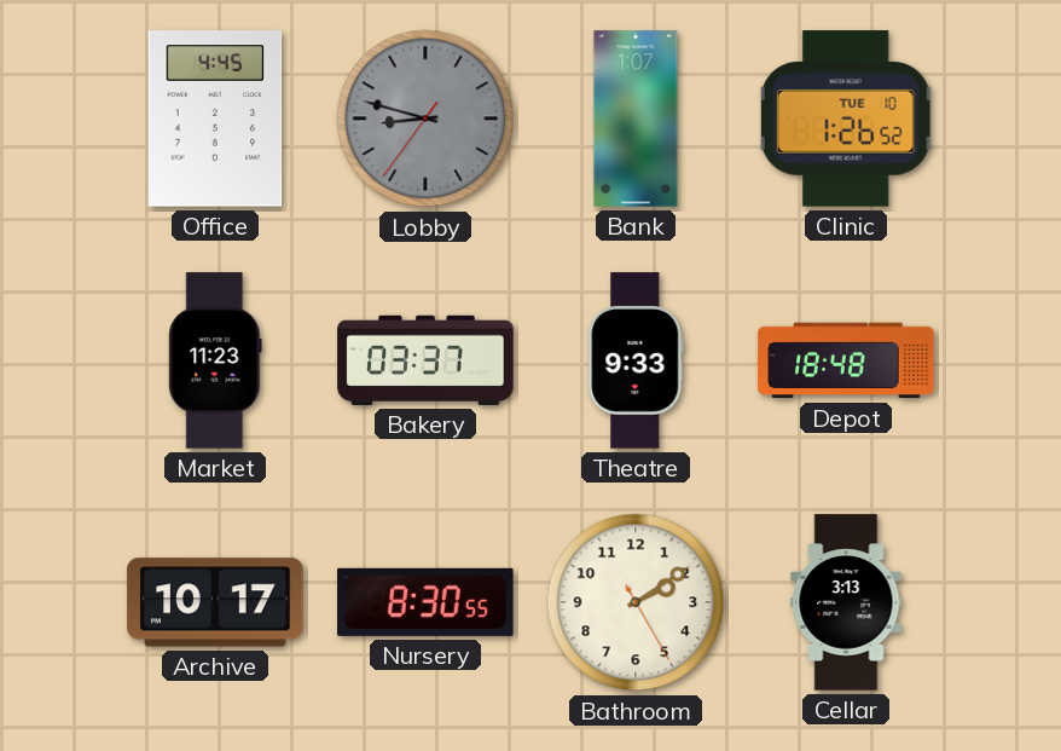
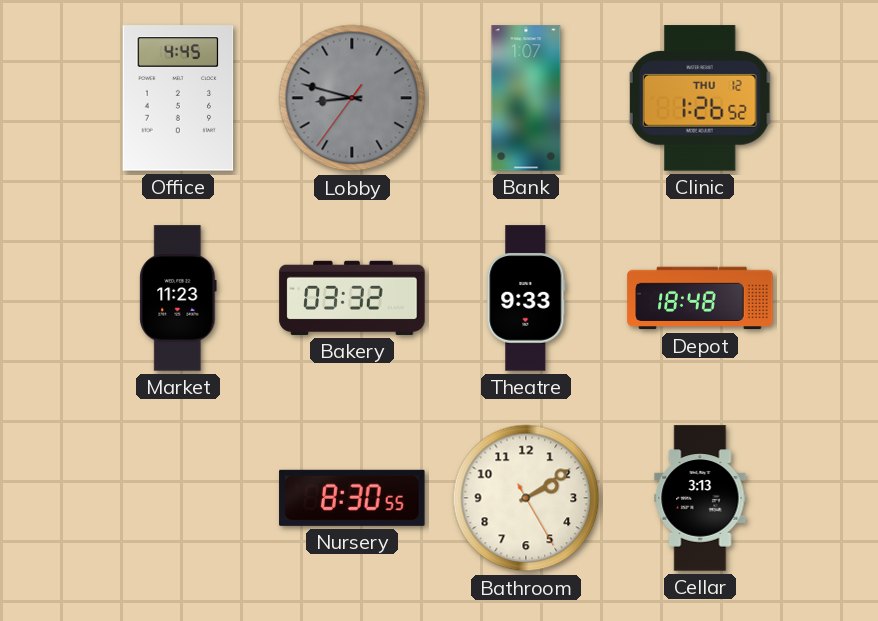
Clinic date: TUE 10 -> THU 12 (700, 98)
Bakery: 03:37 -> 03:32 (352, 298)
Archive: 10:17 -> none (215, 602)
